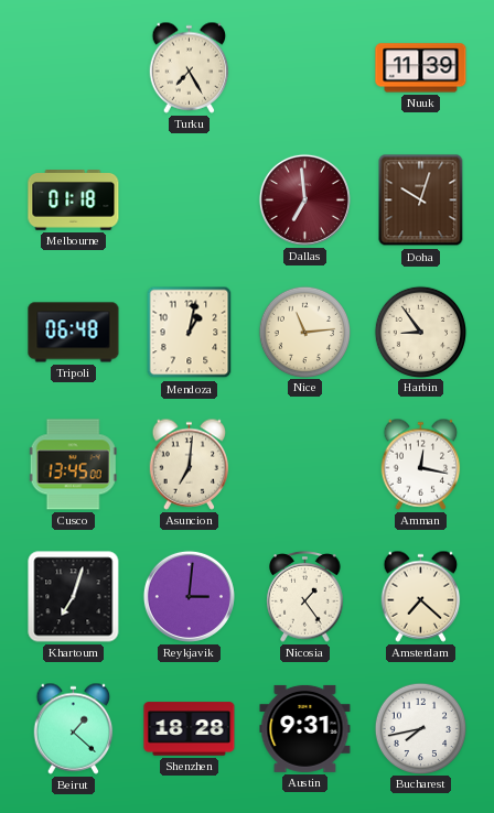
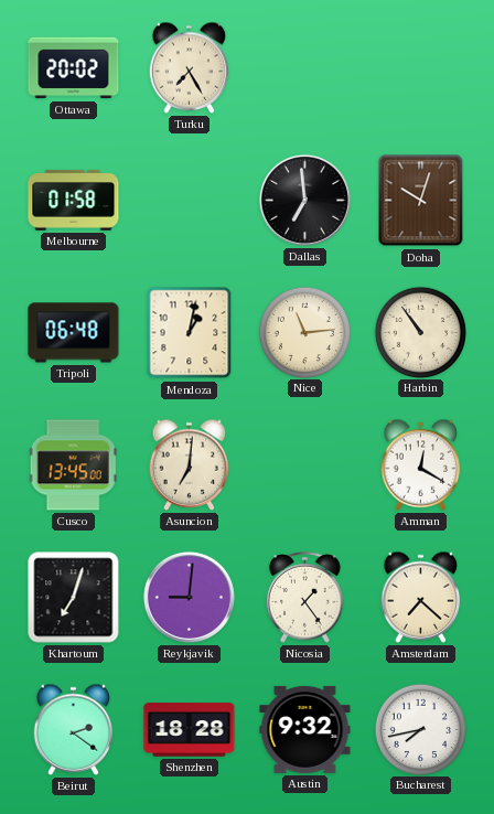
Ottawa: none -> 20:02 (74, 68)
Nuuk: 11:39 -> none (421, 68)
Melbourne: 01:18 -> 01:58 (74, 201)
Dallas dial: burgundy -> black (304, 200)
Harbin: 8:54 -> 10:54 (420, 332)
Amman: 12:17 -> 12:20 (421, 464)
Reykjavik: 3:01 -> 9:01 (189, 597)
Beirut: 1:22 -> 2:21 (74, 729)
Austin: 9:31 -> 9:32 (305, 729)
